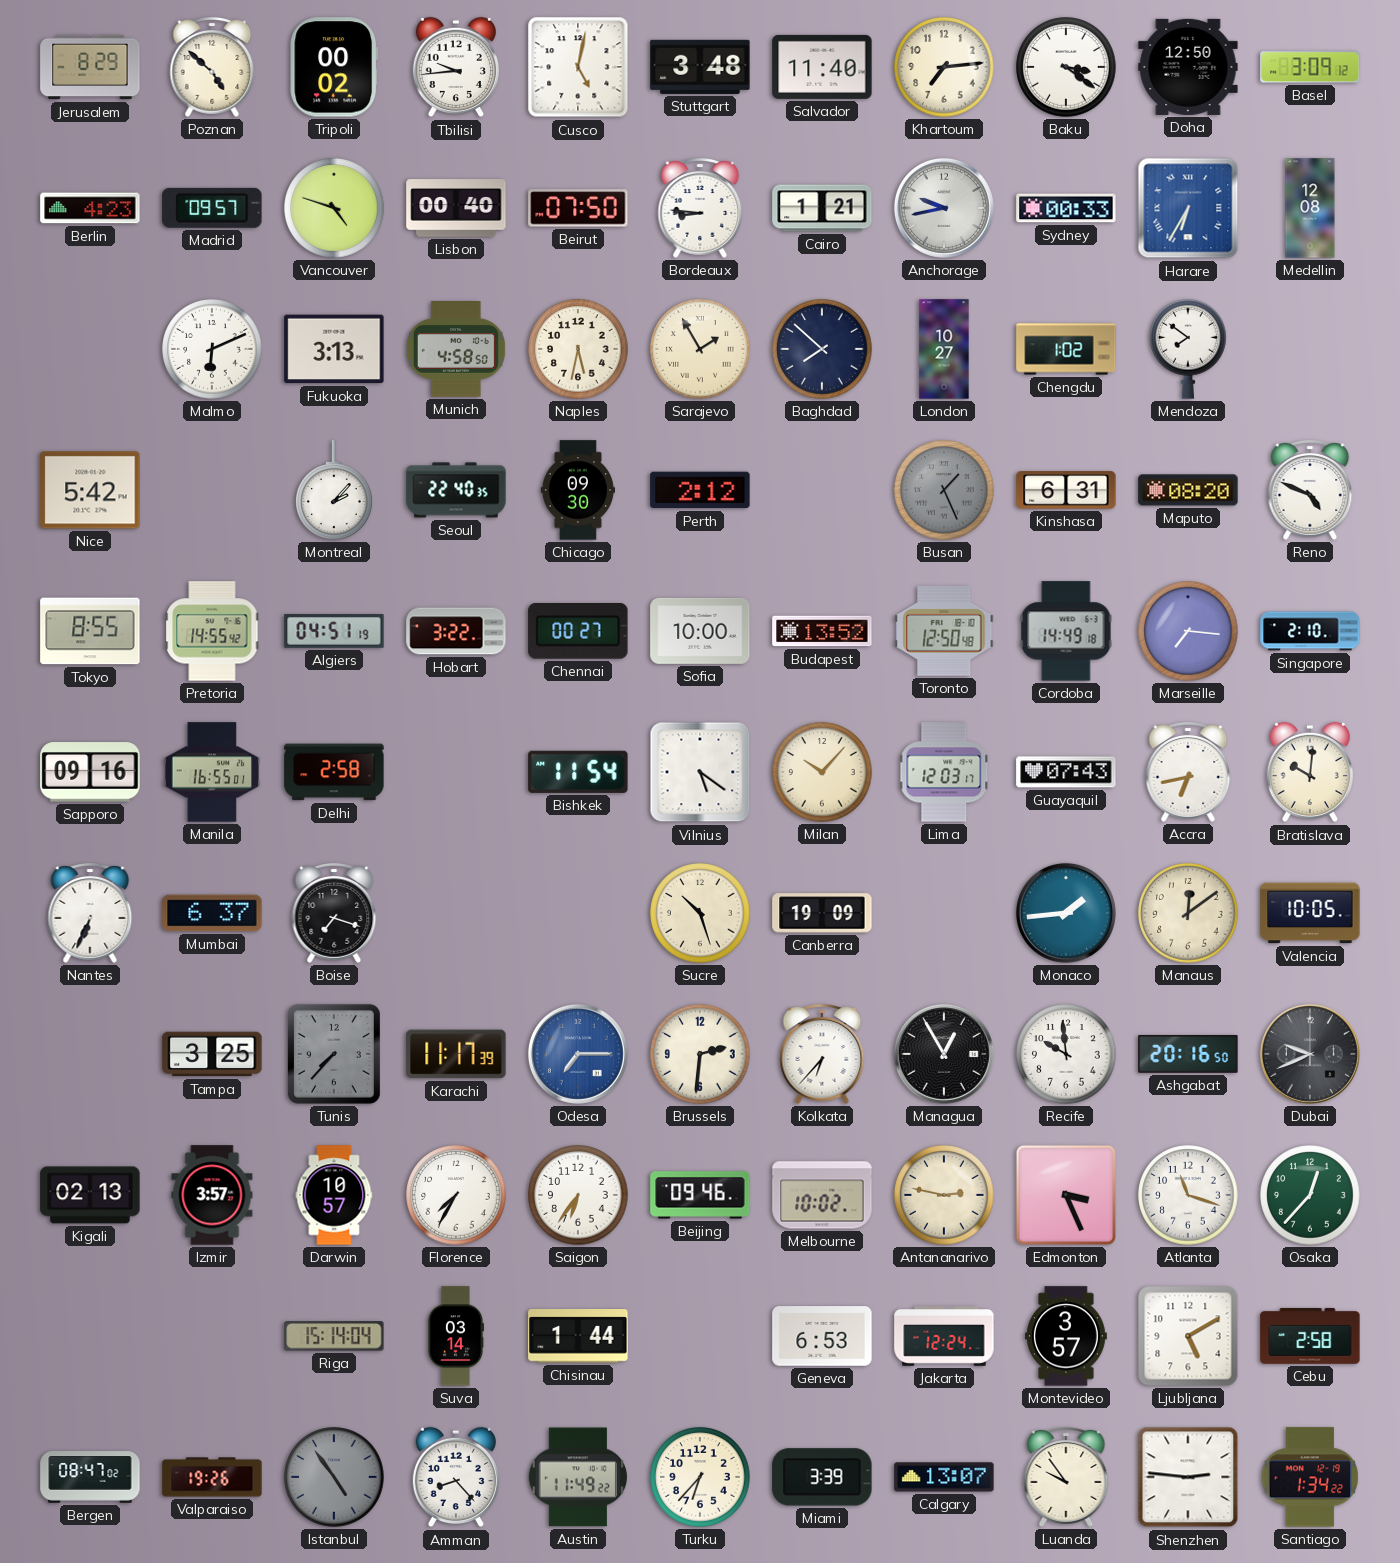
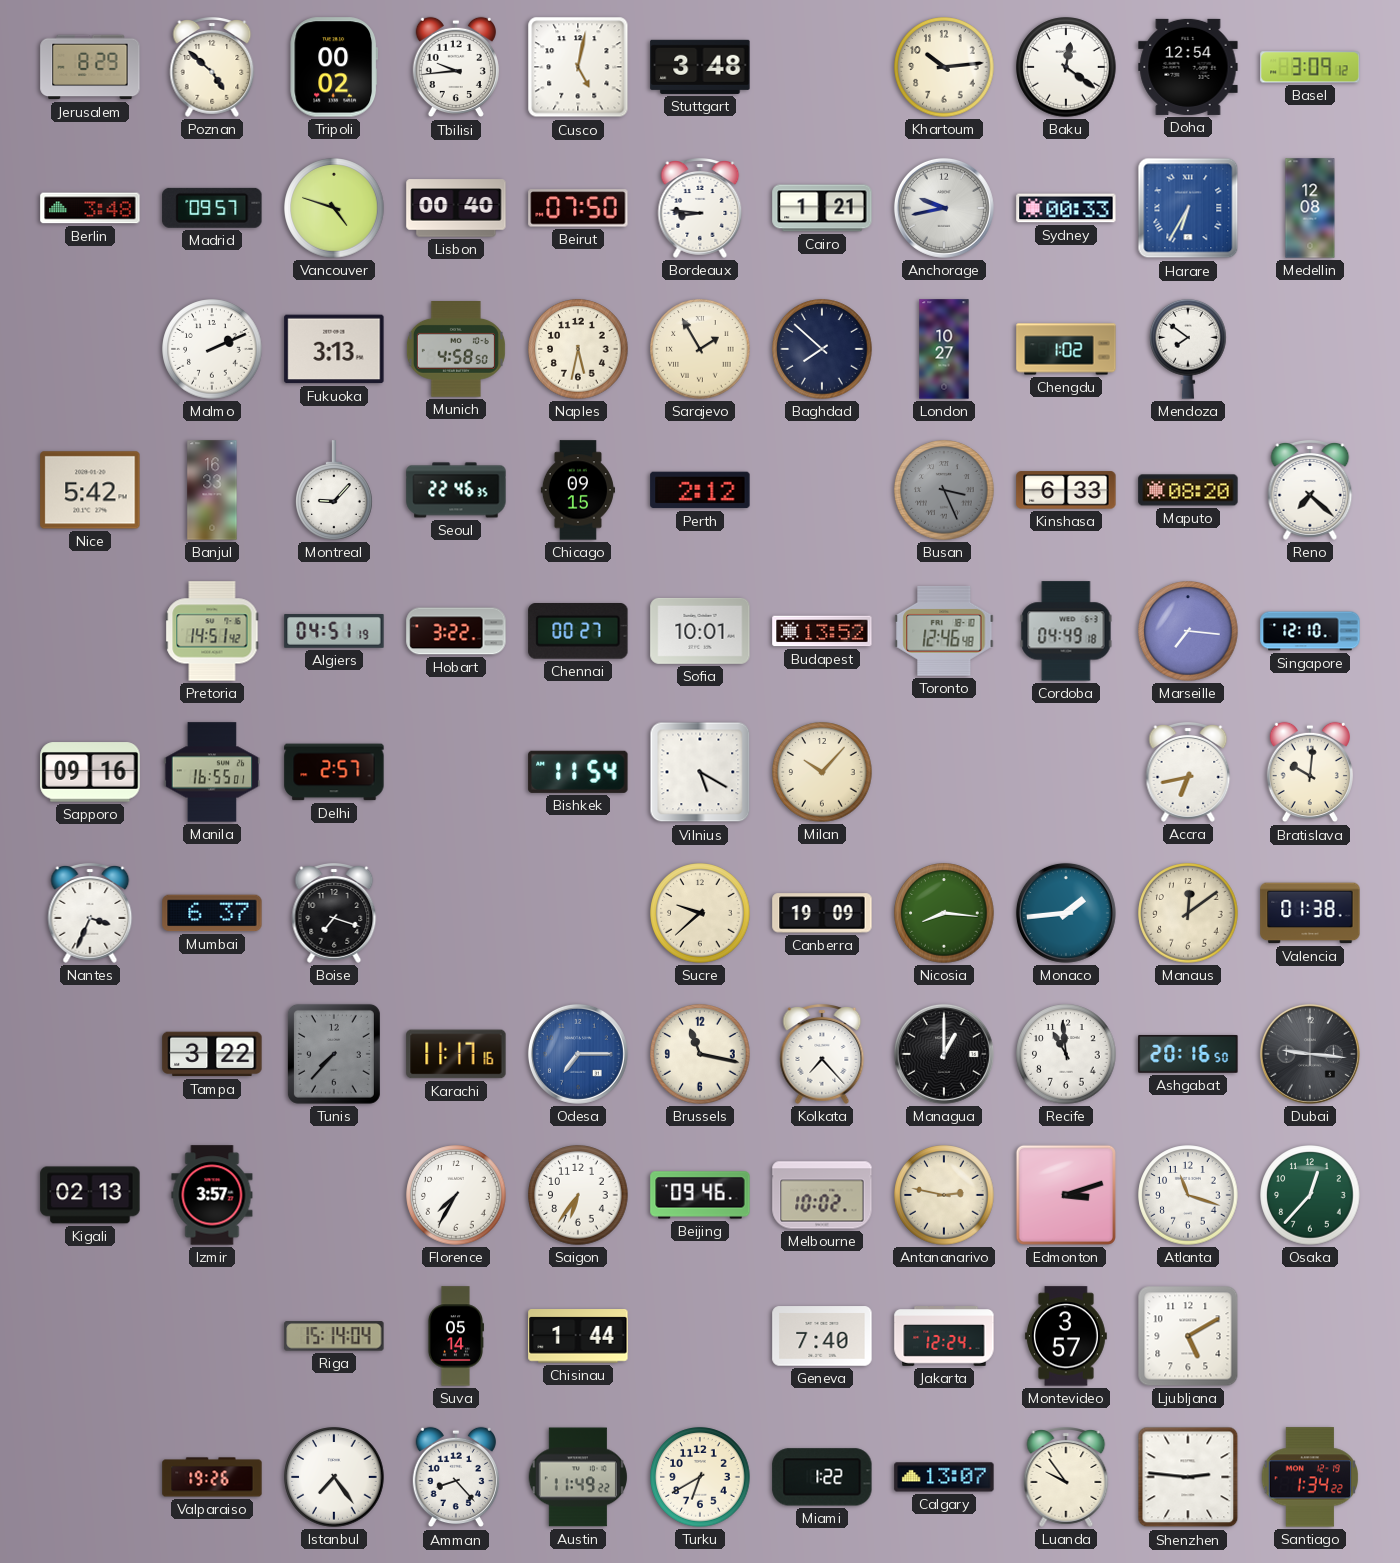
Salvador: 11:40 -> none (822, 67)
Khartoum: 7:14 -> 10:14 (944, 67)
Baku: 3:21 -> 12:21 (1066, 67)
Doha: 12:50 -> 12:54 (1188, 67)
Berlin: 4:23 -> 3:48 (90, 208)
Malmo: 6:11 -> 2:11 (212, 349)
Banjul: none -> 16:33 (212, 490)
Montreal: 2:07 -> 9:07 (334, 490)
Seoul: 22:40 -> 22:46 (456, 490)
Chicago: 09:30 -> 09:15 (577, 490)
Busan: 1:26 -> 3:26 (944, 490)
Kinshasa: 6:31 -> 6:33 (1066, 490)
Reno: 4:49 -> 7:22 (1310, 491)
Tokyo: 8:55 -> none (90, 631)
Pretoria: 14:55 -> 14:51 (212, 631)
Sofia: 10:00 -> 10:01 (700, 631)
Toronto: 12:50 -> 12:46 (944, 631)
Cordoba: 14:49 -> 04:49 (1066, 631)
Singapore: 2:10 -> 12:10 (1310, 631)
Delhi: 2:58 -> 2:57 (334, 772)
Vilnius: 5:21 -> 5:20 (700, 772)
Lima: 12:03 -> none (945, 772)
Guayaquil: 07:43 -> none (1066, 772)
Nantes: 6:34 -> 3:34 (90, 914)
Sucre: 10:27 -> 9:38 (700, 913)
Nicosia: none -> 8:16 (944, 913)
Valencia: 10:05 -> 01:38 (1310, 913)
Tampa: 3:25 -> 3:22 (212, 1054)
Karachi: 11:17:39 -> 11:17:16 (456, 1054)
Brussels: 2:31 -> 11:17 (700, 1054)
Kolkata: 6:37 -> 7:23 (822, 1055)
Managua: 12:55 -> 1:00 (944, 1054)
Recife: 9:59 -> 10:59 (1066, 1054)
Dubai: 9:41 -> 9:16 (1310, 1054)
Darwin: 10:57 -> none (334, 1195)
Edmonton: 3:26 -> 3:12 (1066, 1195)
Suva: 03:14 -> 05:14 (455, 1336)
Geneva: 6:53 -> 7:40 (822, 1336)
Cebu: 2:58 -> none (1310, 1336)
Bergen: 08:47 -> none (90, 1477)
Istanbul: 4:54 -> 7:24 (334, 1477)
Istanbul dial: grey -> white (334, 1477)
Turku: 6:37 -> 6:40 (700, 1477)
Miami: 3:39 -> 1:22 (822, 1477)
